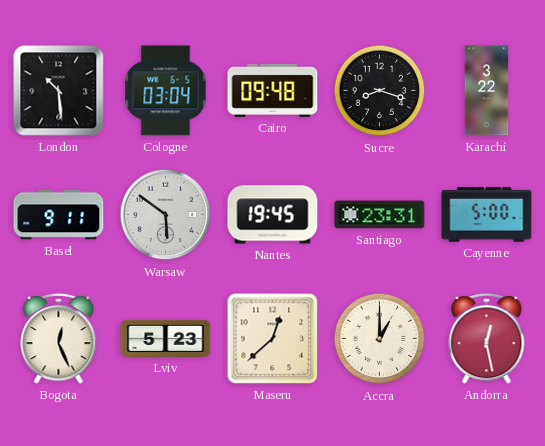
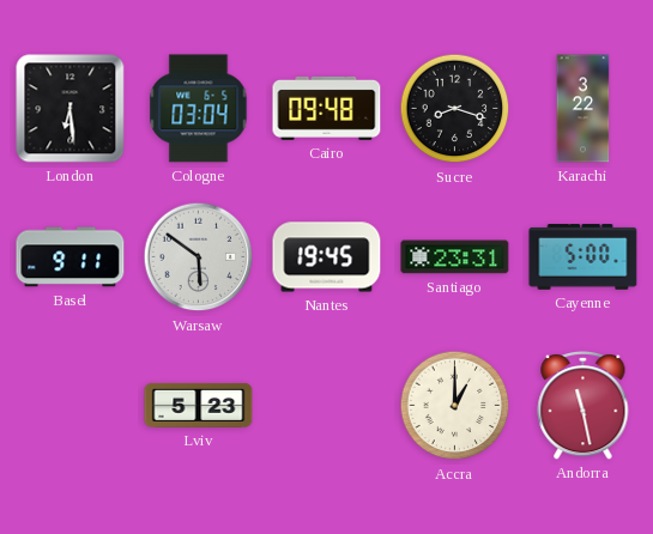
London: 10:29 -> 6:29 (71, 109)
Bogota: 12:26 -> none (59, 339)
Maseru: 12:38 -> none (273, 339)
Andorra: 12:28 -> 11:28 (584, 406)
